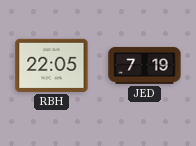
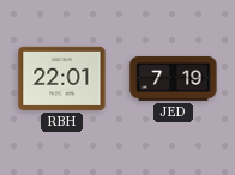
RBH: 22:05 -> 22:01 (62, 78)
